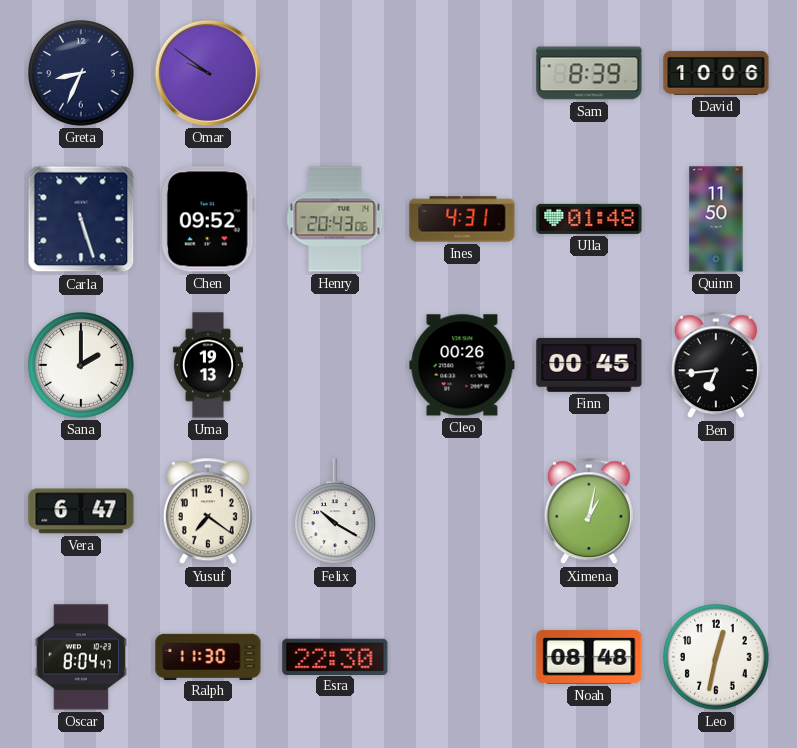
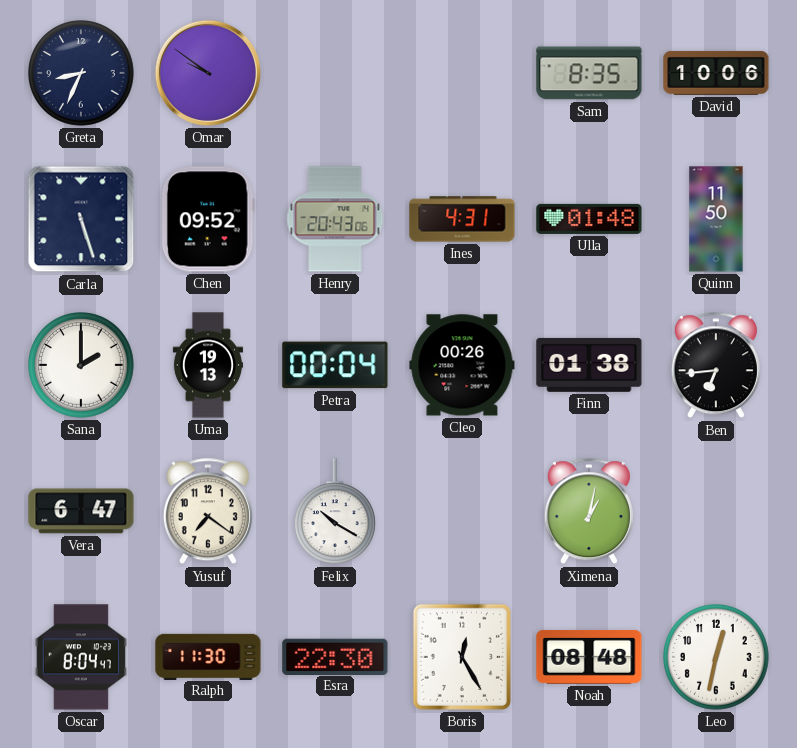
Sam: 8:39 -> 8:35 (589, 73)
Petra: none -> 00:04 (335, 365)
Finn: 00:45 -> 01:38 (589, 365)
Boris: none -> 12:25 (462, 657)
